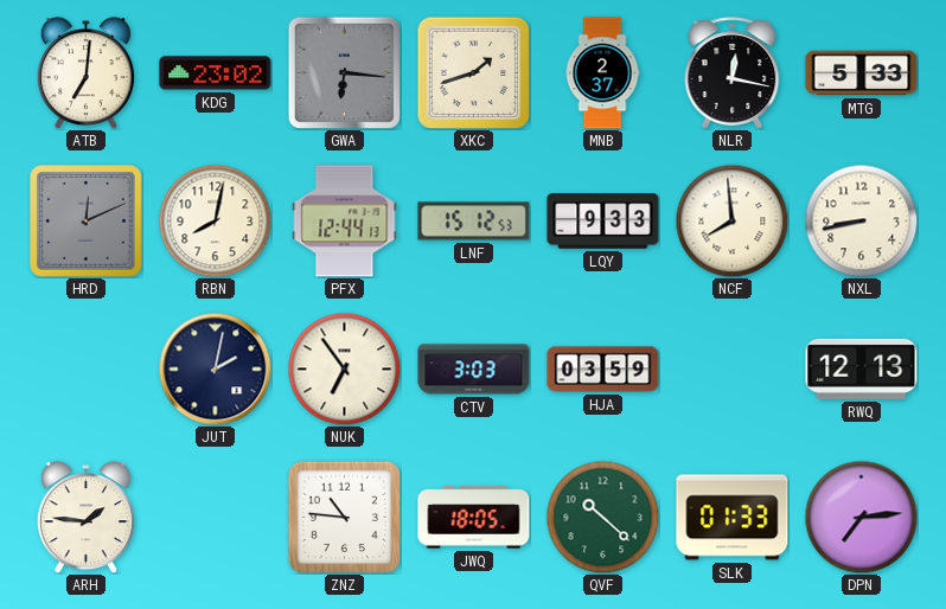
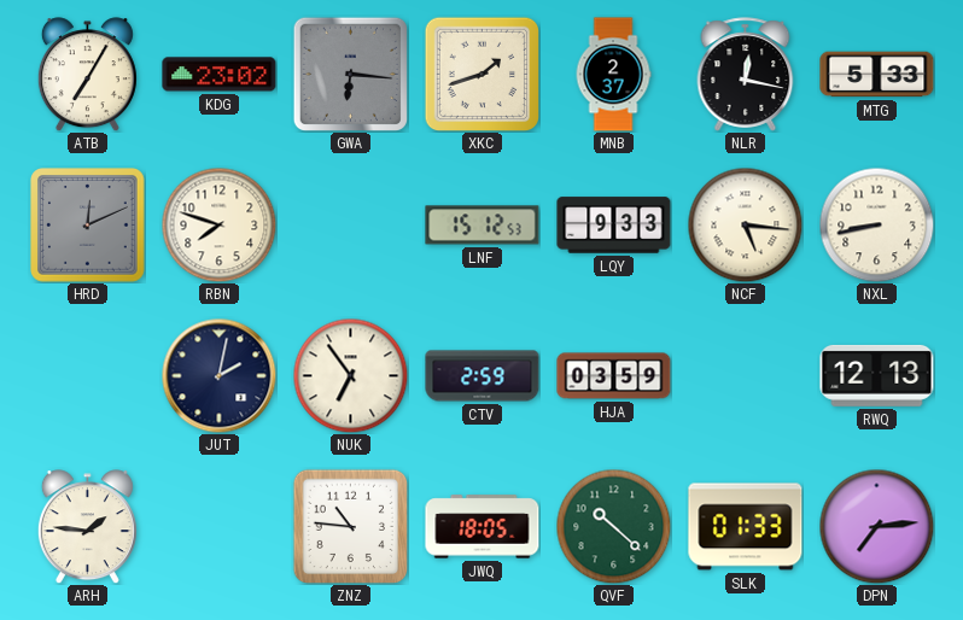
ATB: 7:01 -> 7:05 (87, 75)
RBN: 8:02 -> 7:48 (218, 224)
PFX: 12:44 -> none (345, 222)
NCF: 7:59 -> 5:16 (745, 224)
CTV: 3:03 -> 2:59 (483, 376)
